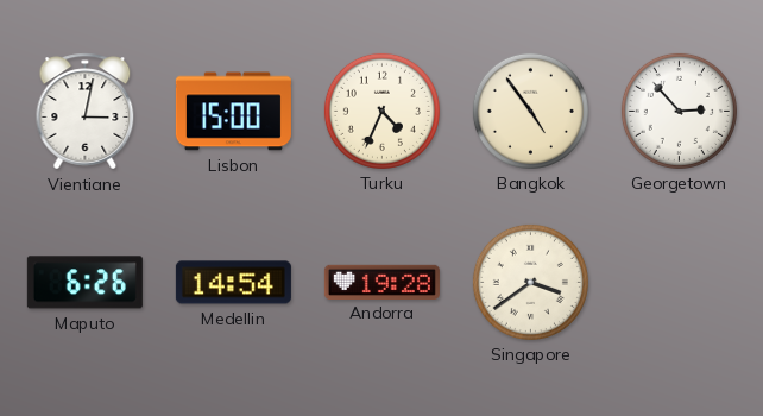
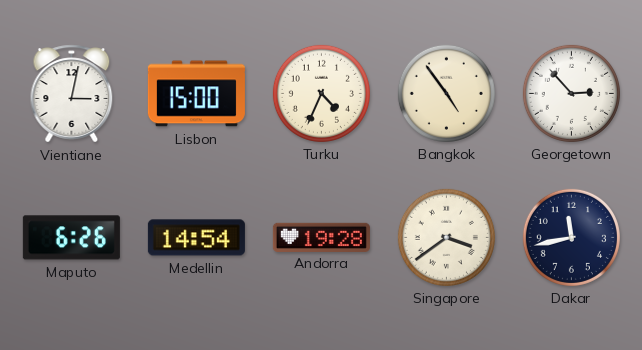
Dakar: none -> 11:43 (571, 237)
